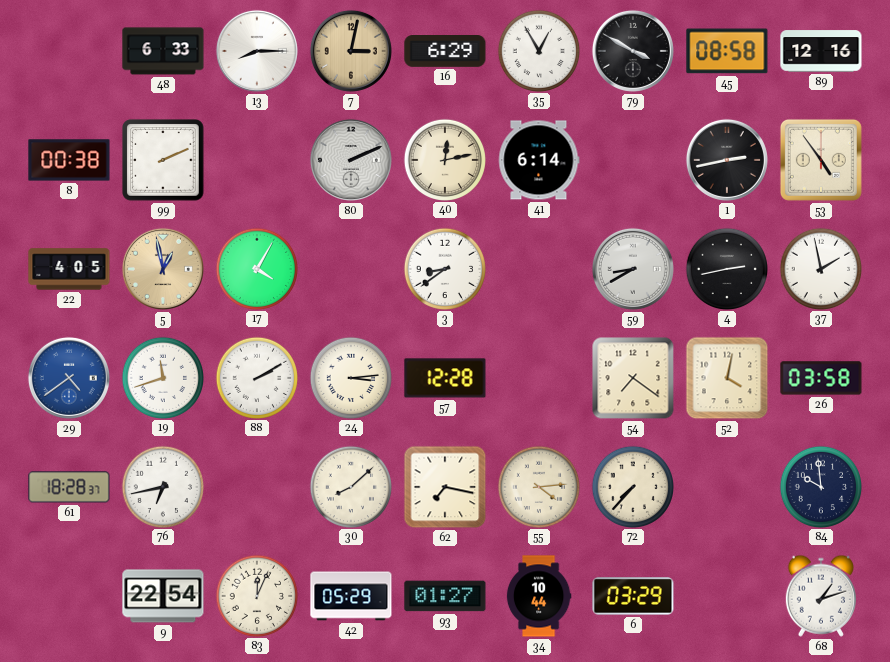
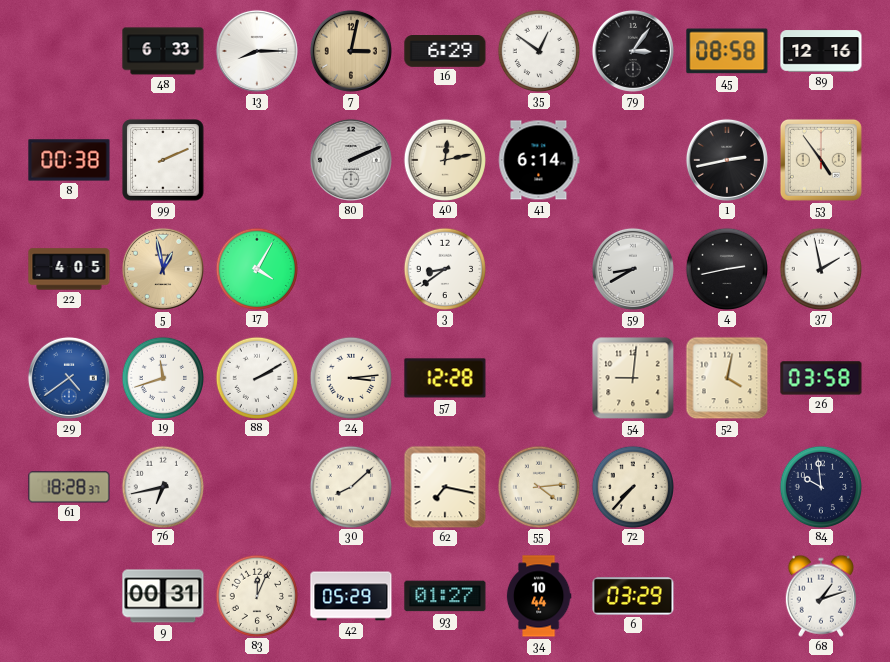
35: 12:55 -> 12:51 (538, 50)
79: 3:50 -> 3:06 (633, 51)
54: 7:21 -> 9:01 (633, 378)
9: 22:54 -> 00:31 (163, 596)
